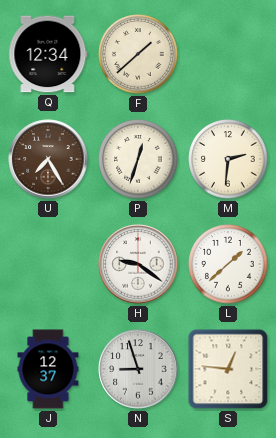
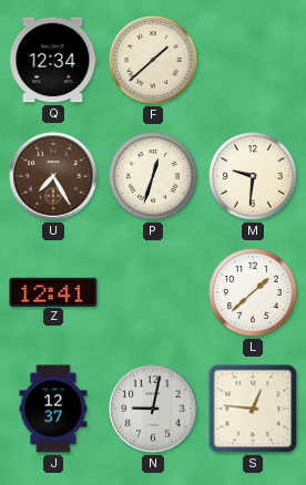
M: 2:31 -> 9:31 (253, 176)
Z: none -> 12:41 (53, 291)
H: 9:21 -> none (138, 264)
N: 8:57 -> 9:02 (153, 409)
